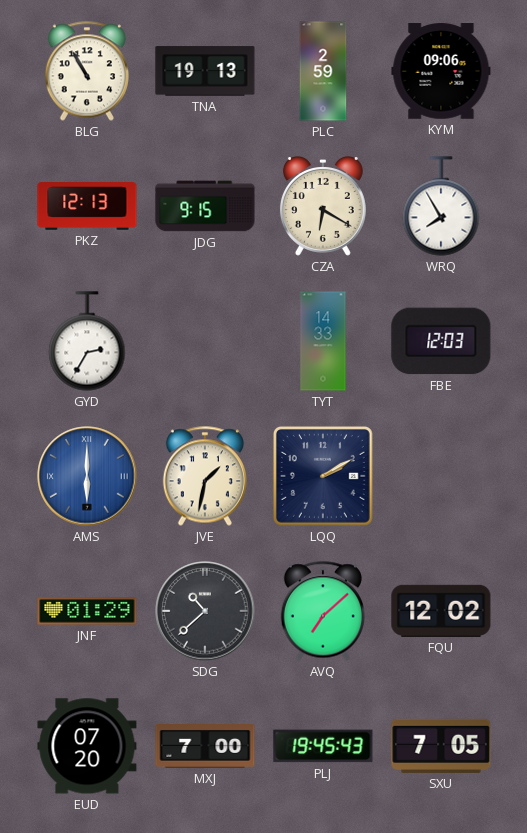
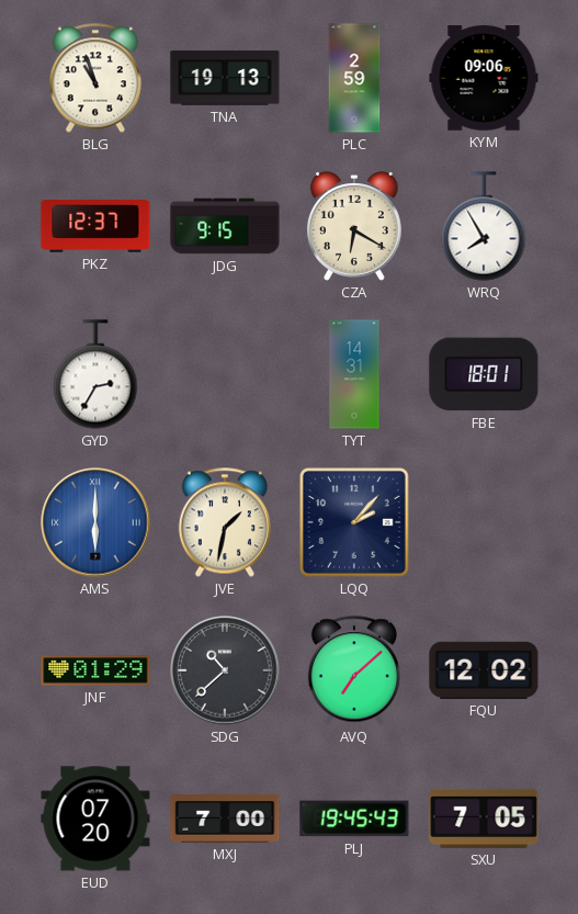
BLG: 10:55 -> 10:57 (95, 78)
PKZ: 12:13 -> 12:37 (95, 227)
TYT: 14:33 -> 14:31 (354, 374)
FBE: 12:03 -> 18:01 (484, 374)
LQQ: 2:10 -> 2:07 (354, 522)
